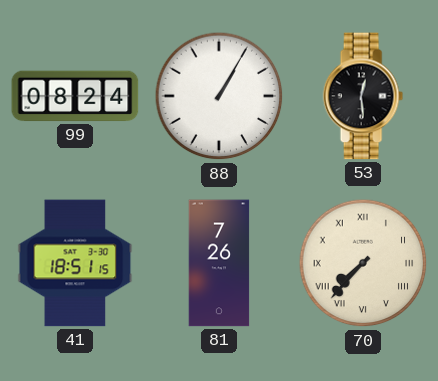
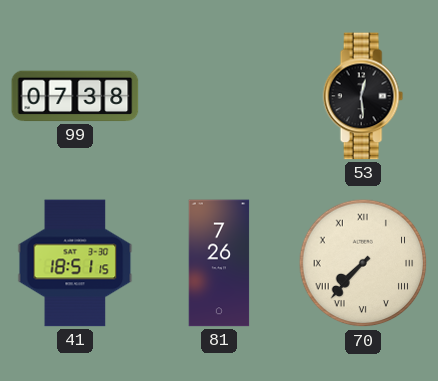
99: 08:24 -> 07:38 (75, 96)
88: 1:05 -> none (219, 96)
